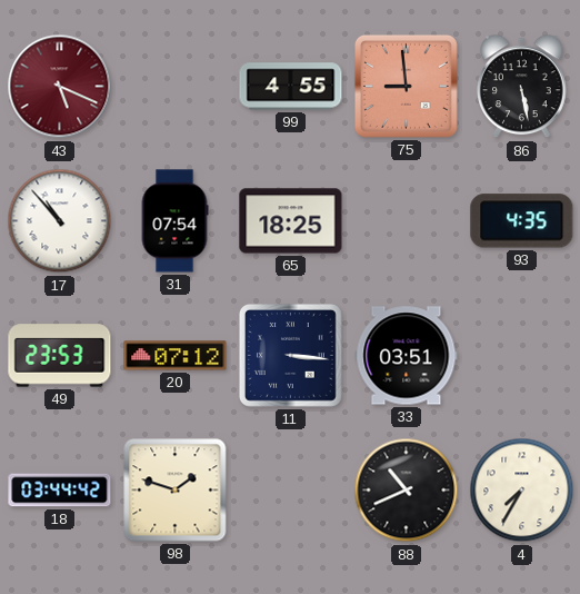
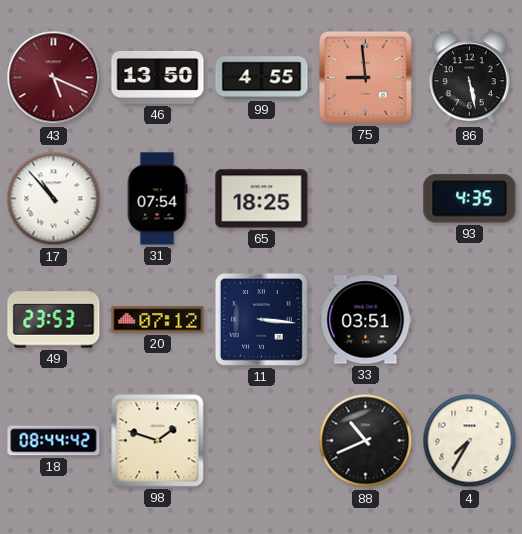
46: none -> 13:50 (158, 77)
18: 03:44 -> 08:44 (54, 441)
